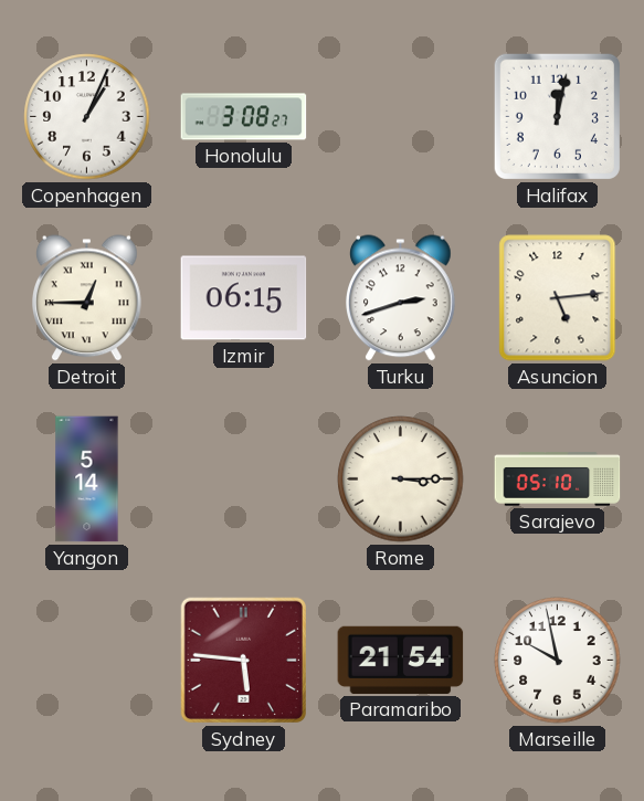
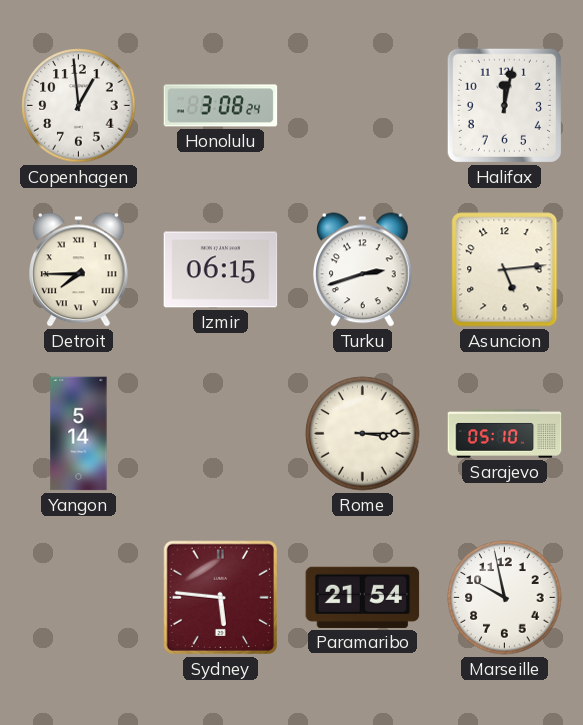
Copenhagen: 1:04 -> 12:59 (79, 106)
Honolulu: 3:08:27 -> 3:08:24 (221, 106)
Detroit: 12:45 -> 7:45 (79, 270)
